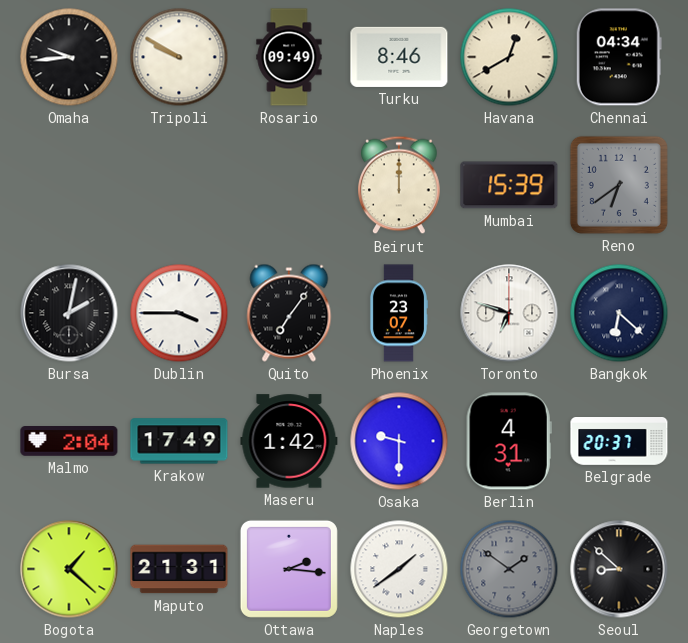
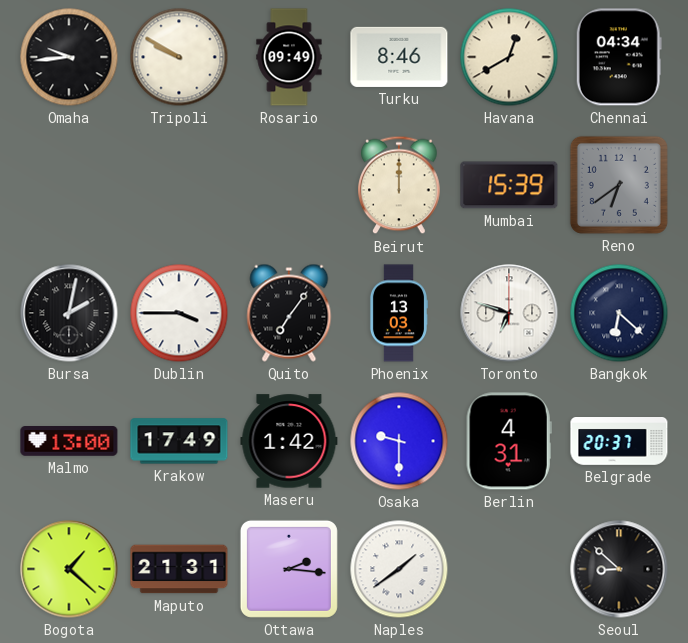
Phoenix: 23:07 -> 13:03 (398, 313)
Malmo: 2:04 -> 13:00 (69, 442)
Georgetown: 1:51 -> none (509, 569)
